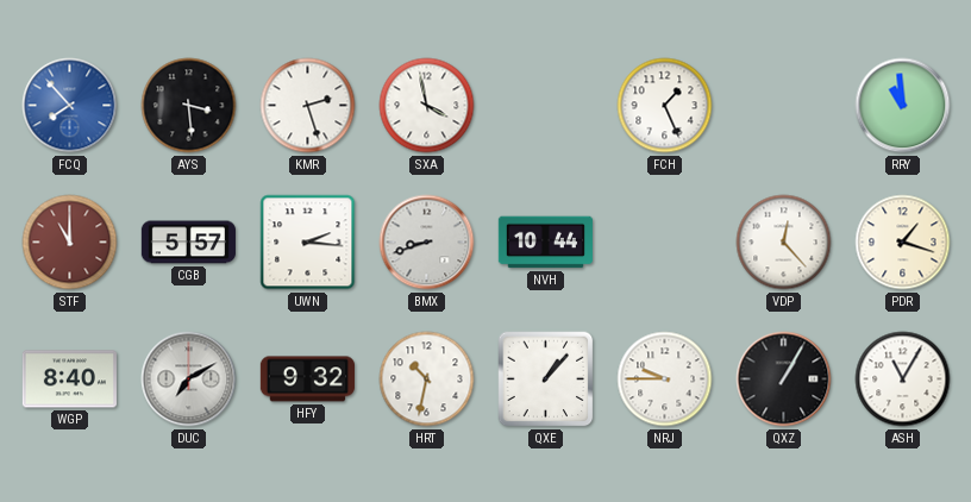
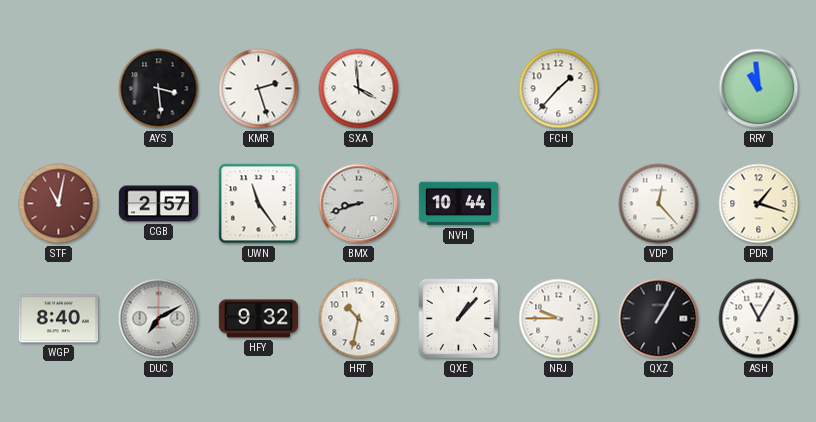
FCQ: 7:53 -> none (70, 106)
SXA: 3:58 -> 3:59 (359, 89)
FCH: 1:26 -> 1:37 (559, 89)
STF: 11:00 -> 11:02 (59, 204)
CGB: 5:57 -> 2:57 (158, 204)
UWN: 2:16 -> 11:24 (259, 204)
